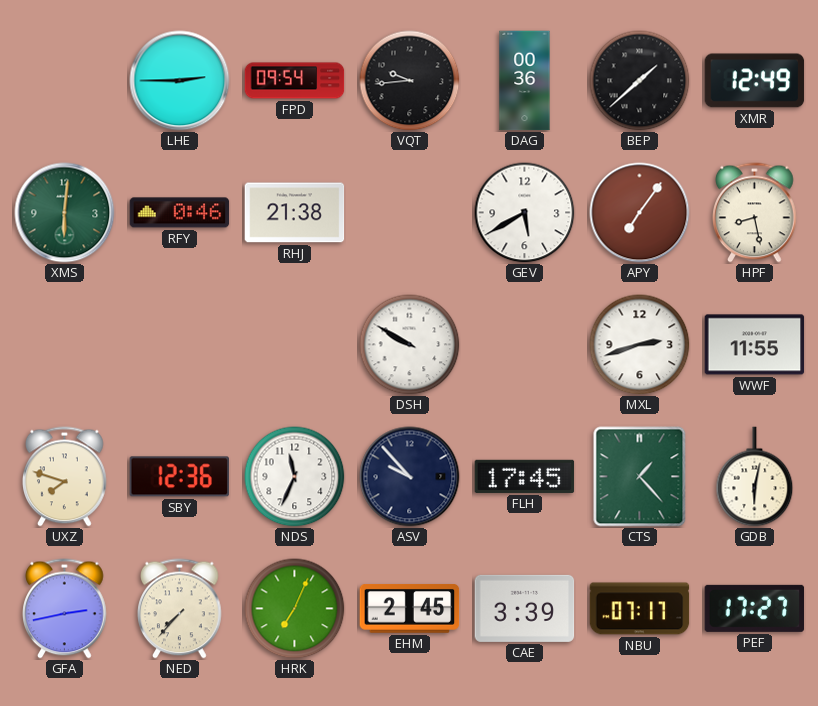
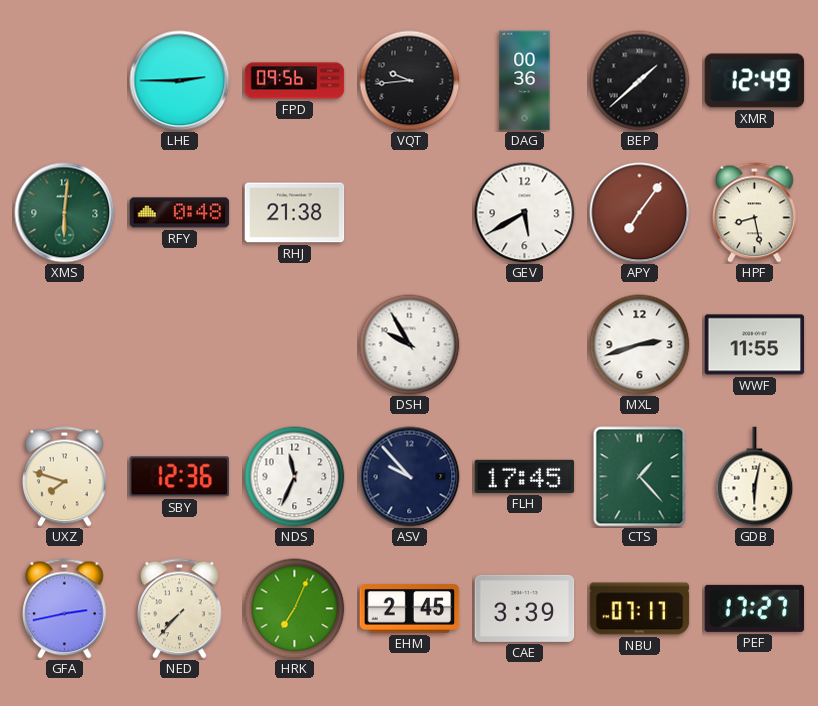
FPD: 09:54 -> 09:56 (295, 81)
RFY: 0:46 -> 0:48 (180, 213)
DSH: 9:50 -> 9:55 (410, 345)
